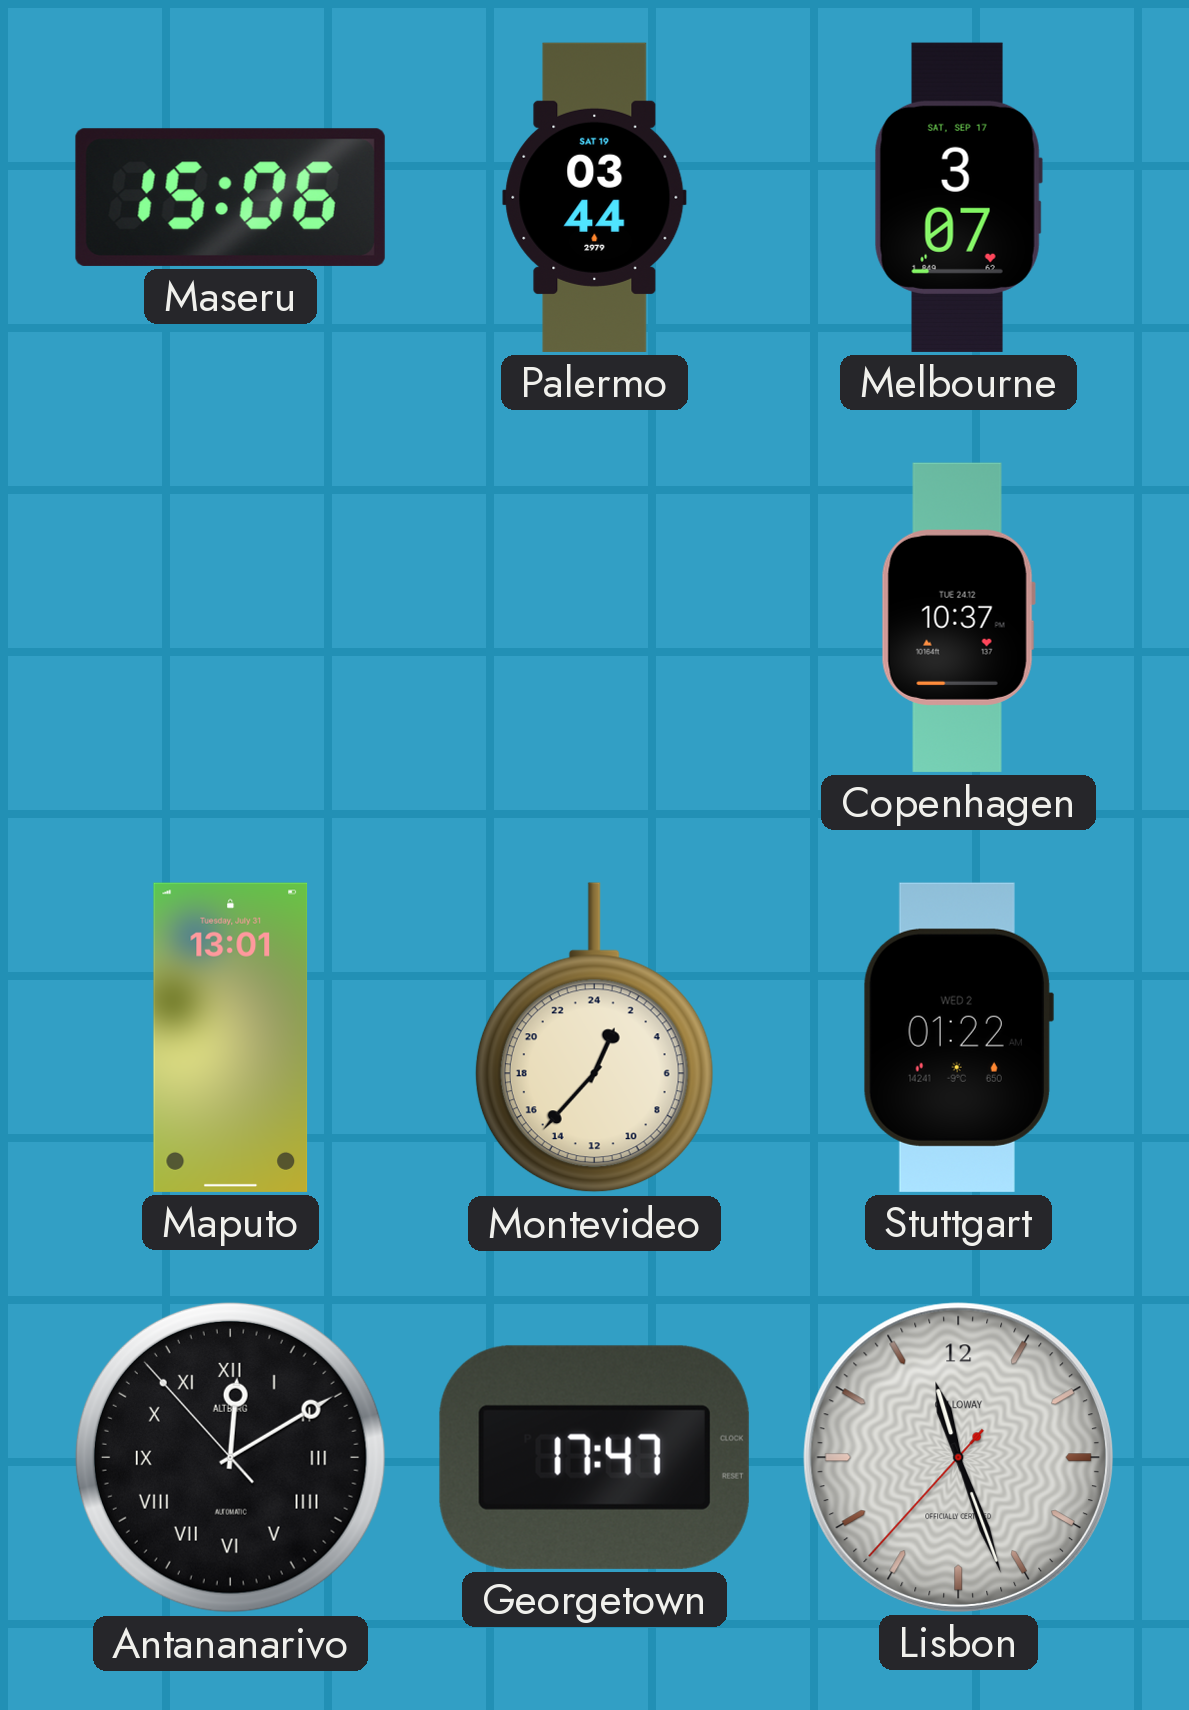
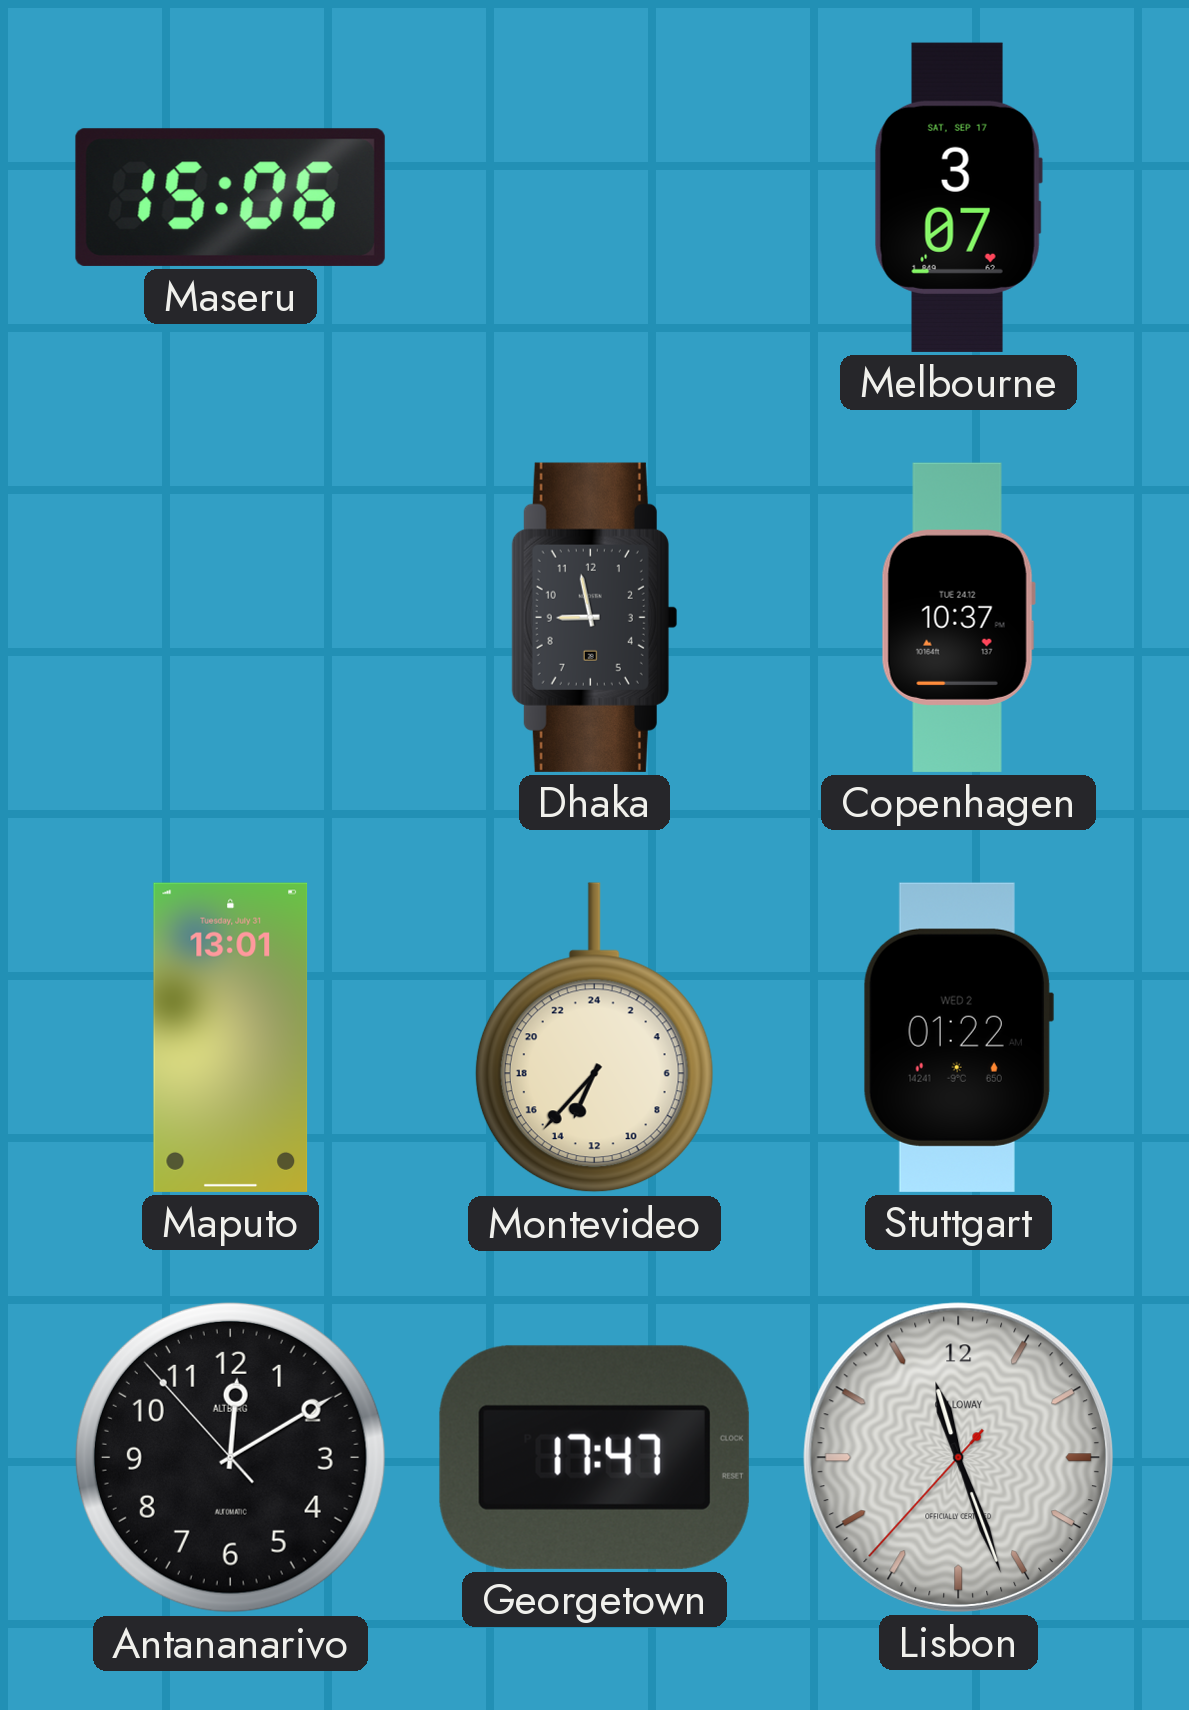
Palermo: 03:44 -> none (595, 197)
Dhaka: none -> 8:58 (594, 617)
Montevideo: 1:37 -> 13:37 (594, 1038)
Antananarivo numerals: Roman -> Arabic (230, 1457)
